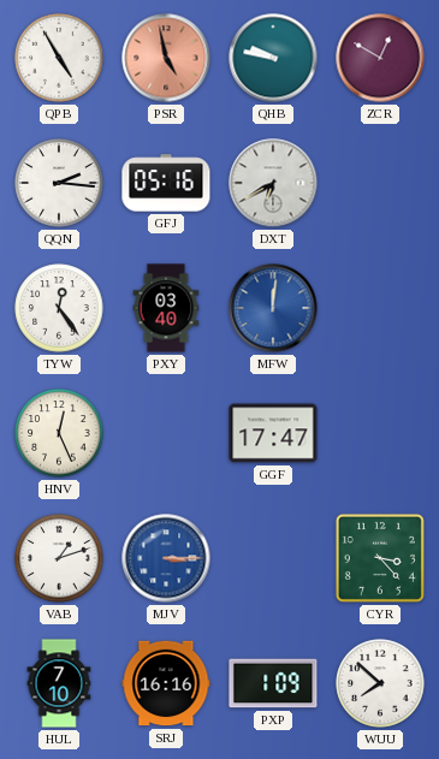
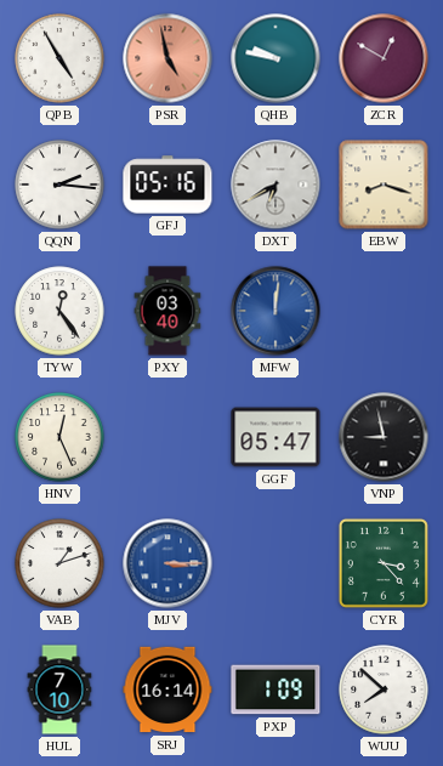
EBW: none -> 8:18 (384, 185)
GGF: 17:47 -> 05:47 (276, 437)
VNP: none -> 8:58 (384, 437)
SRJ: 16:16 -> 16:14 (167, 690)
